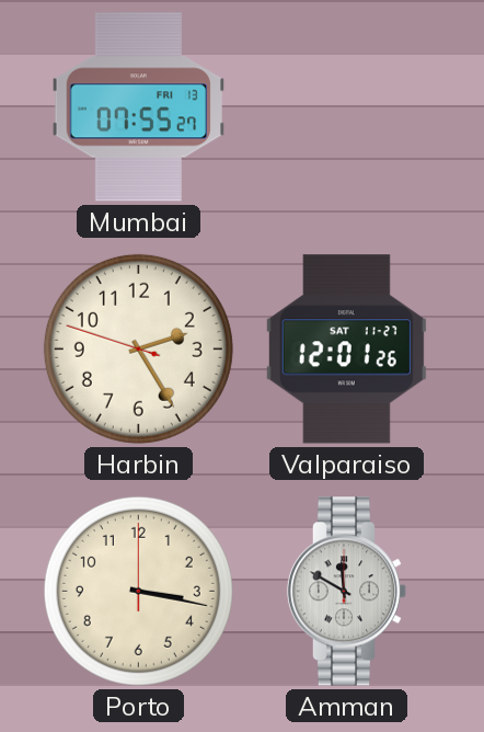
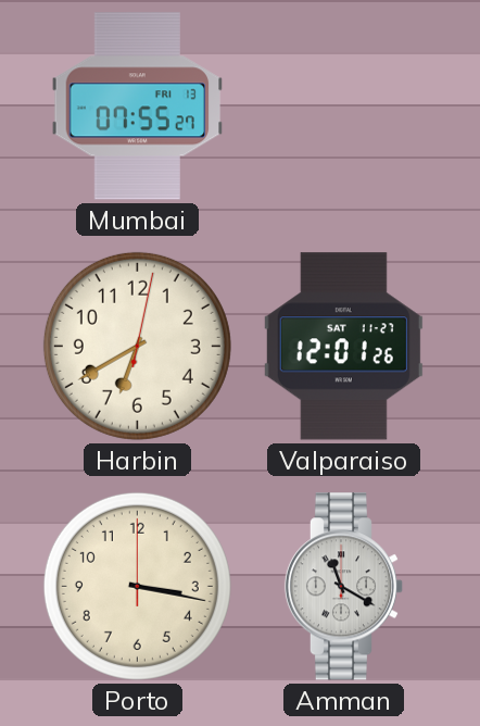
Harbin: 2:24 -> 6:40 (137, 346)
Amman: 11:50 -> 11:20 (344, 587)
